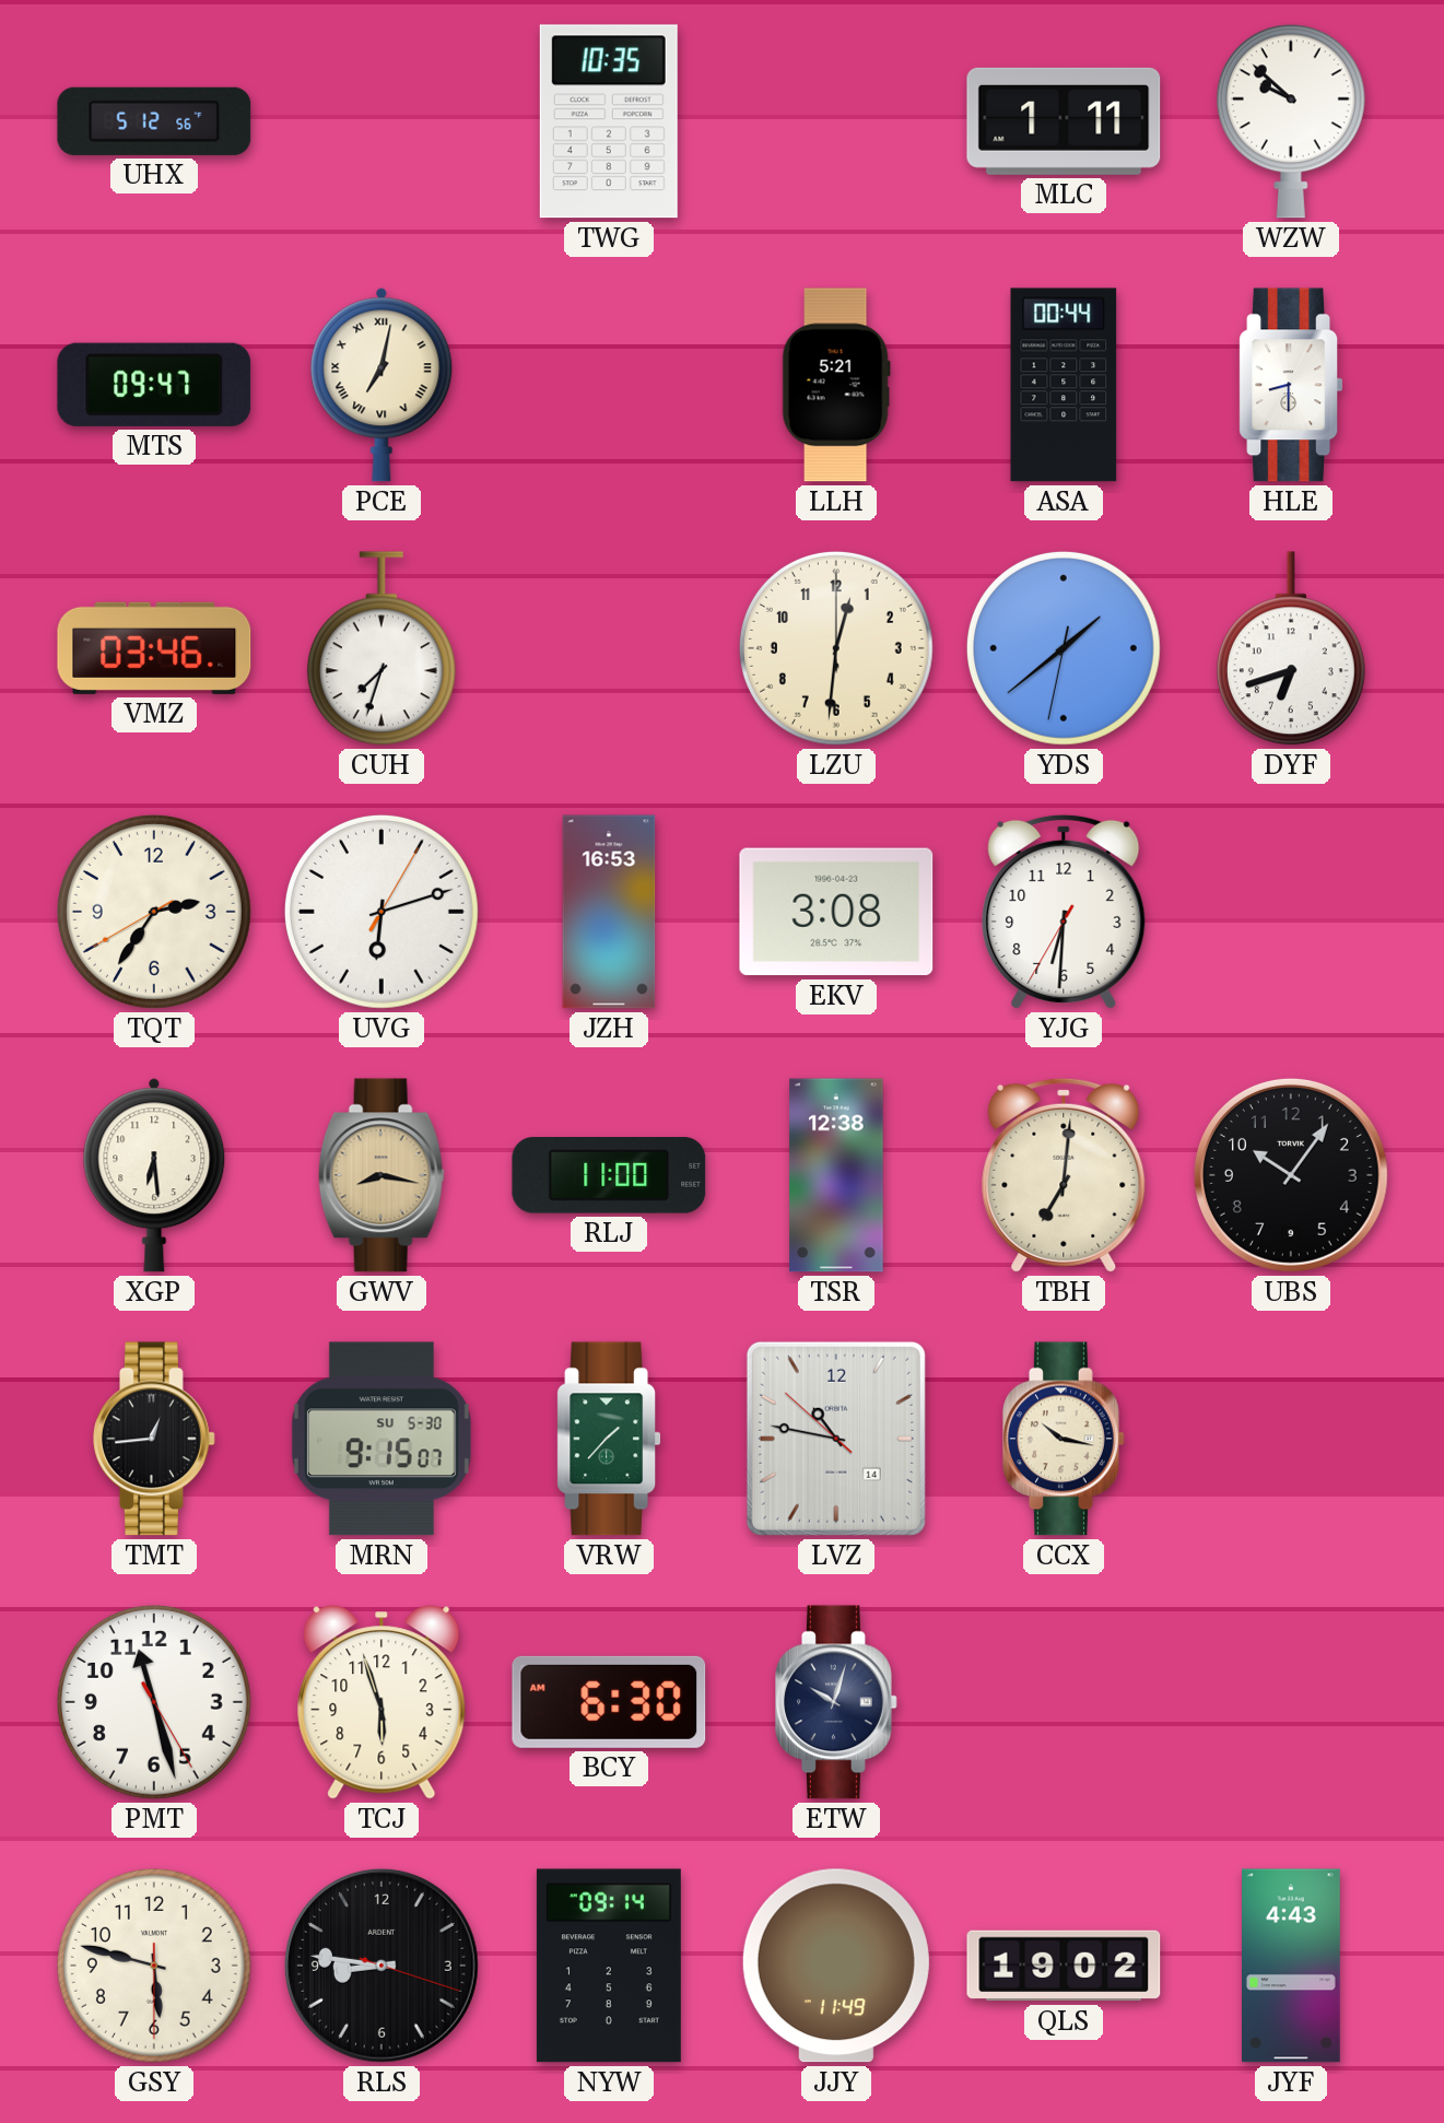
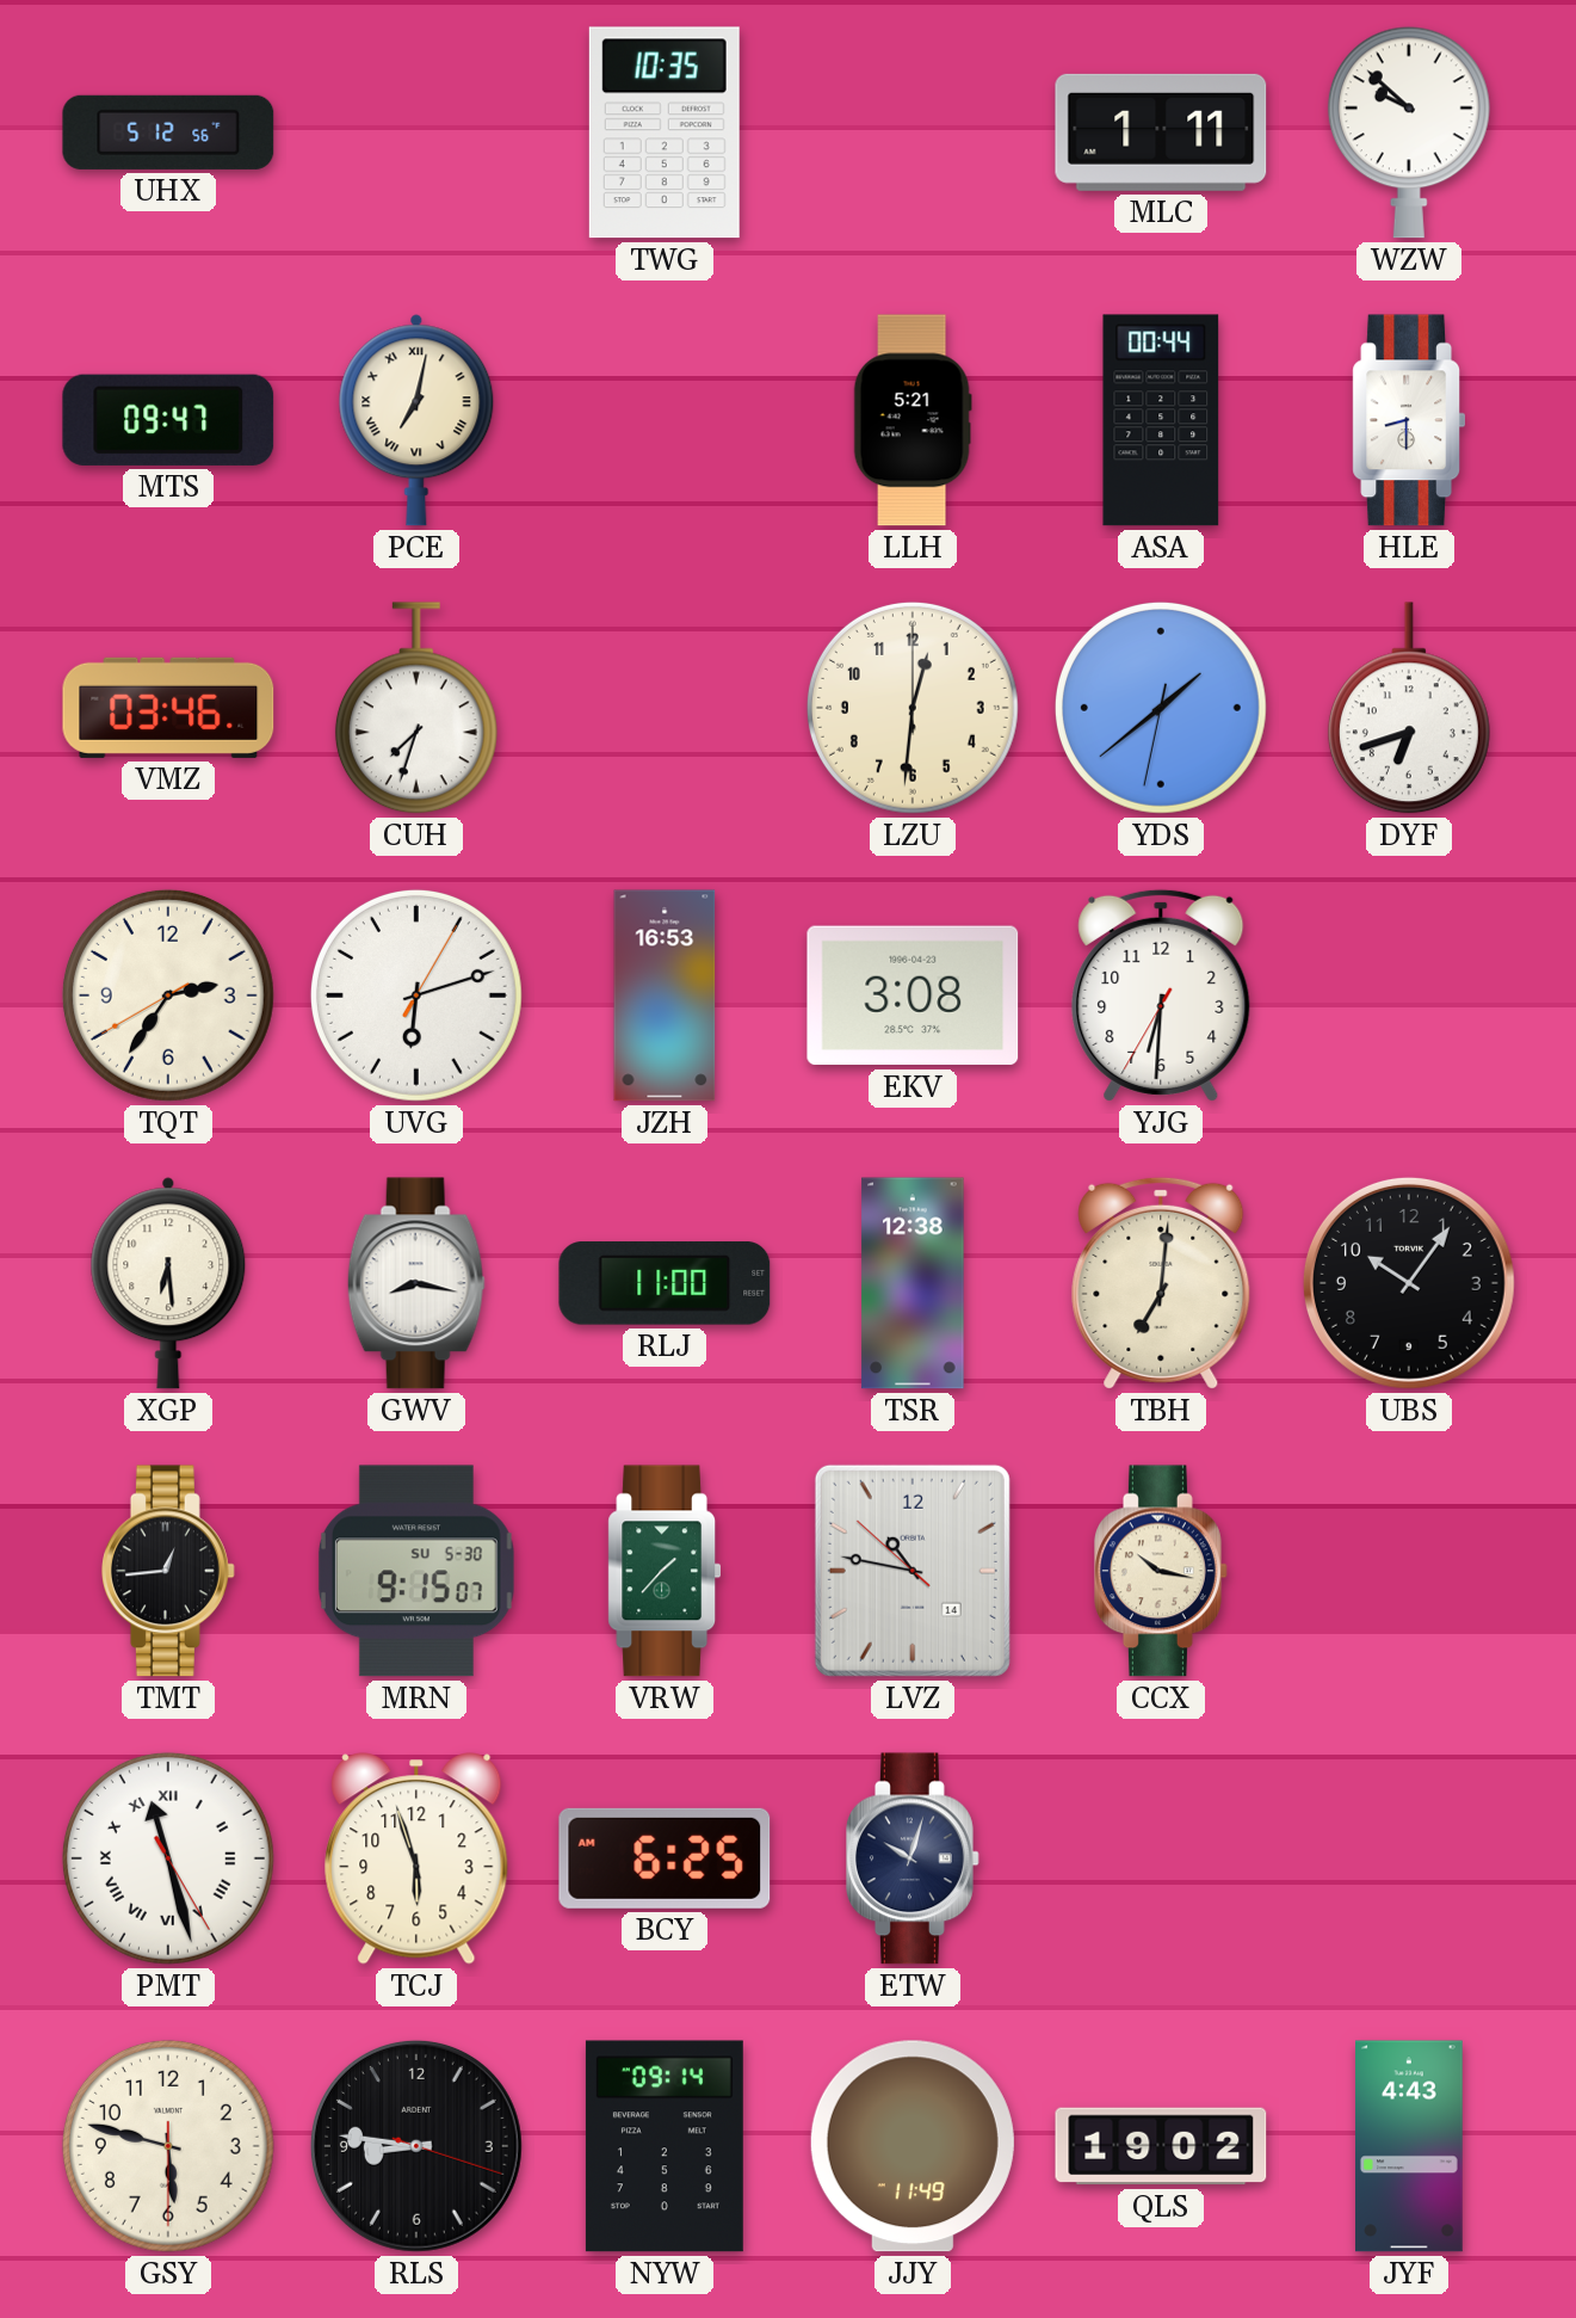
GWV dial: champagne -> white (416, 1283)
PMT numerals: Arabic -> Roman (168, 1858)
BCY: 6:30 -> 6:25 (665, 1858)
